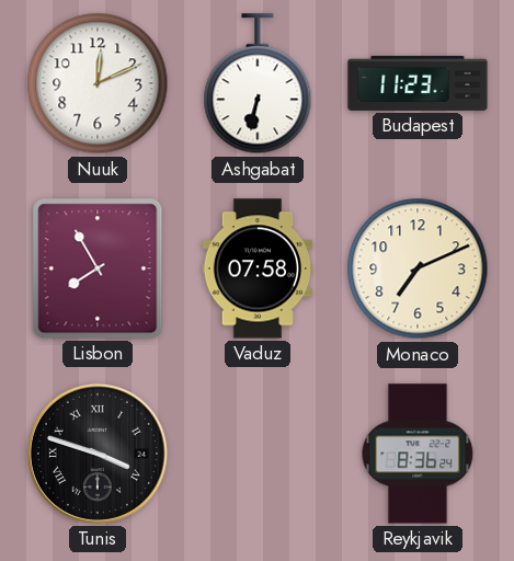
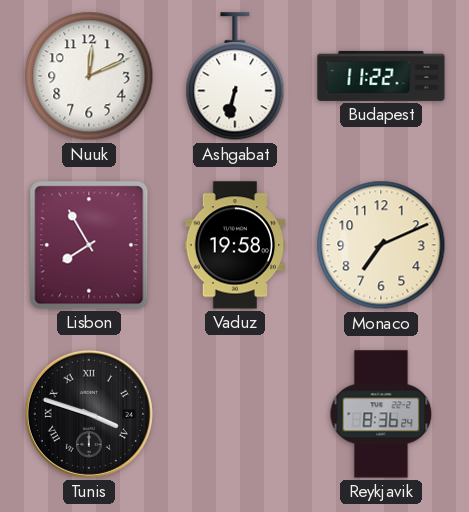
Budapest: 11:23 -> 11:22 (381, 76)
Vaduz: 07:58 -> 19:58 (235, 245)
